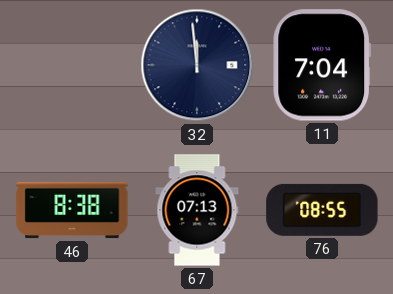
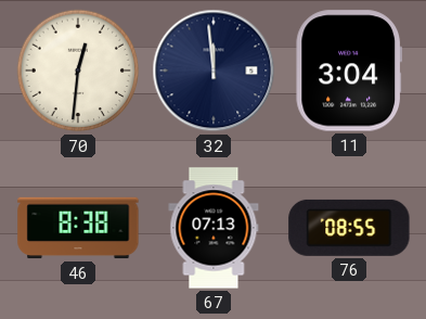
70: none -> 12:31 (78, 71)
11: 7:04 -> 3:04 (348, 71)
